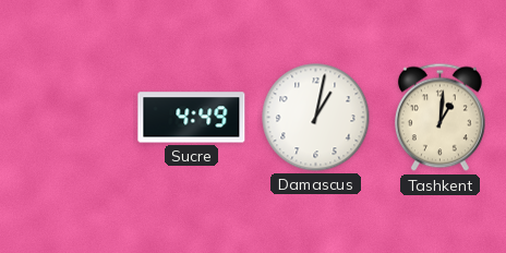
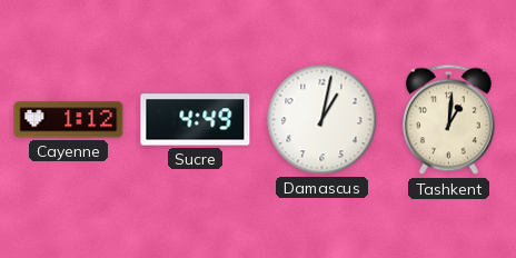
Cayenne: none -> 1:12 (69, 120)
